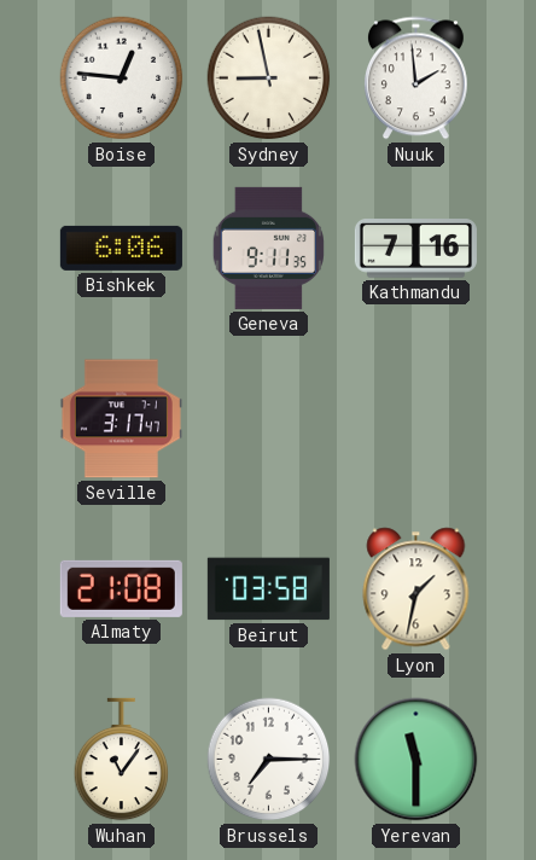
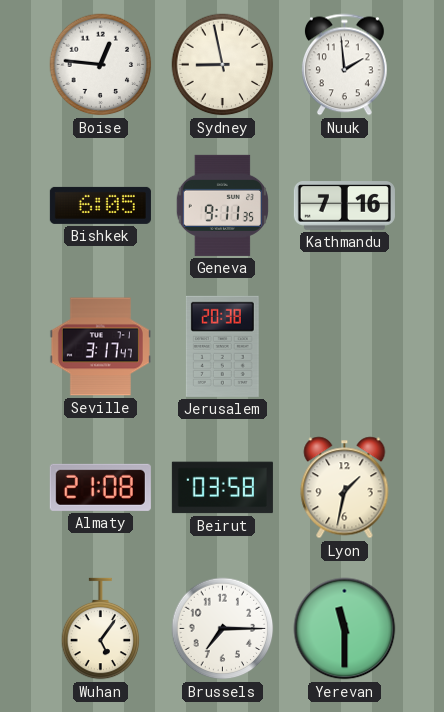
Bishkek: 6:06 -> 6:05 (100, 205)
Jerusalem: none -> 20:38 (222, 346)
Wuhan: 11:06 -> 5:06 (101, 629)
